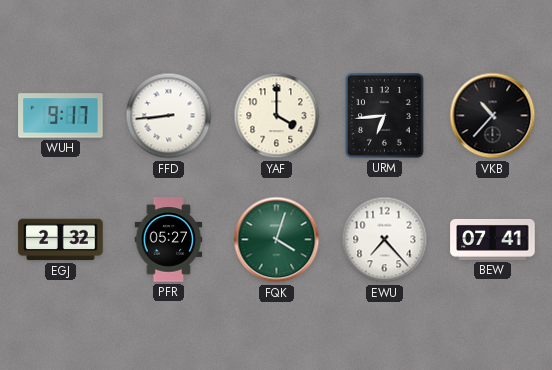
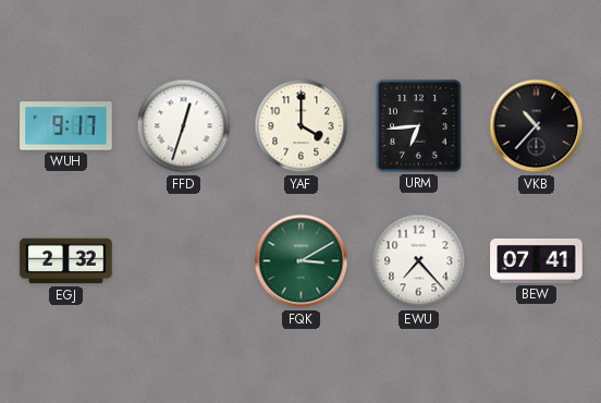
FFD: 8:44 -> 12:33 (184, 126)
PFR: 05:27 -> none (169, 240)
FQK: 4:03 -> 3:10 (302, 261)
